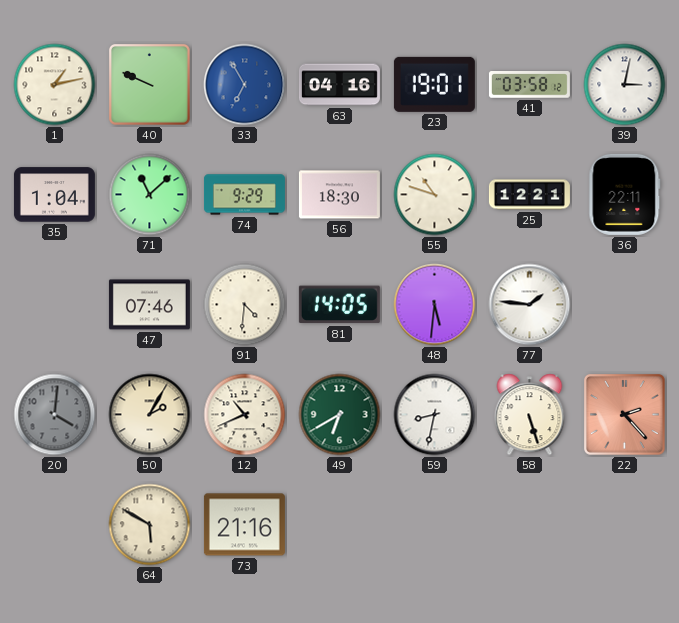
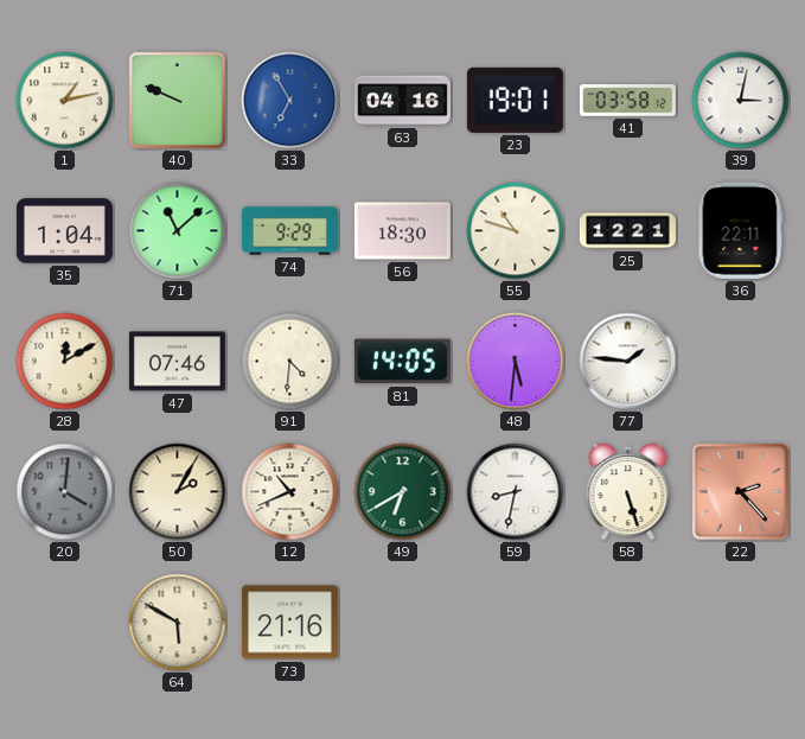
28: none -> 12:10 (65, 362)
